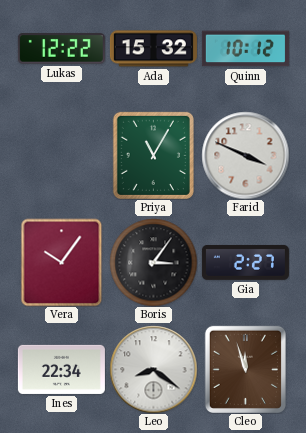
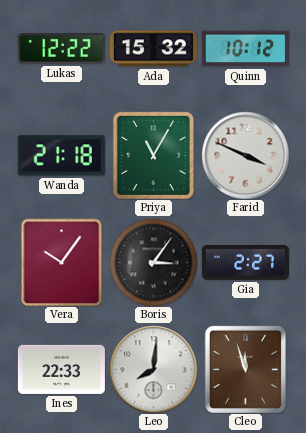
Wanda: none -> 21:18 (61, 156)
Ines: 22:34 -> 22:33 (61, 369)
Leo: 8:21 -> 8:01 (153, 369)
